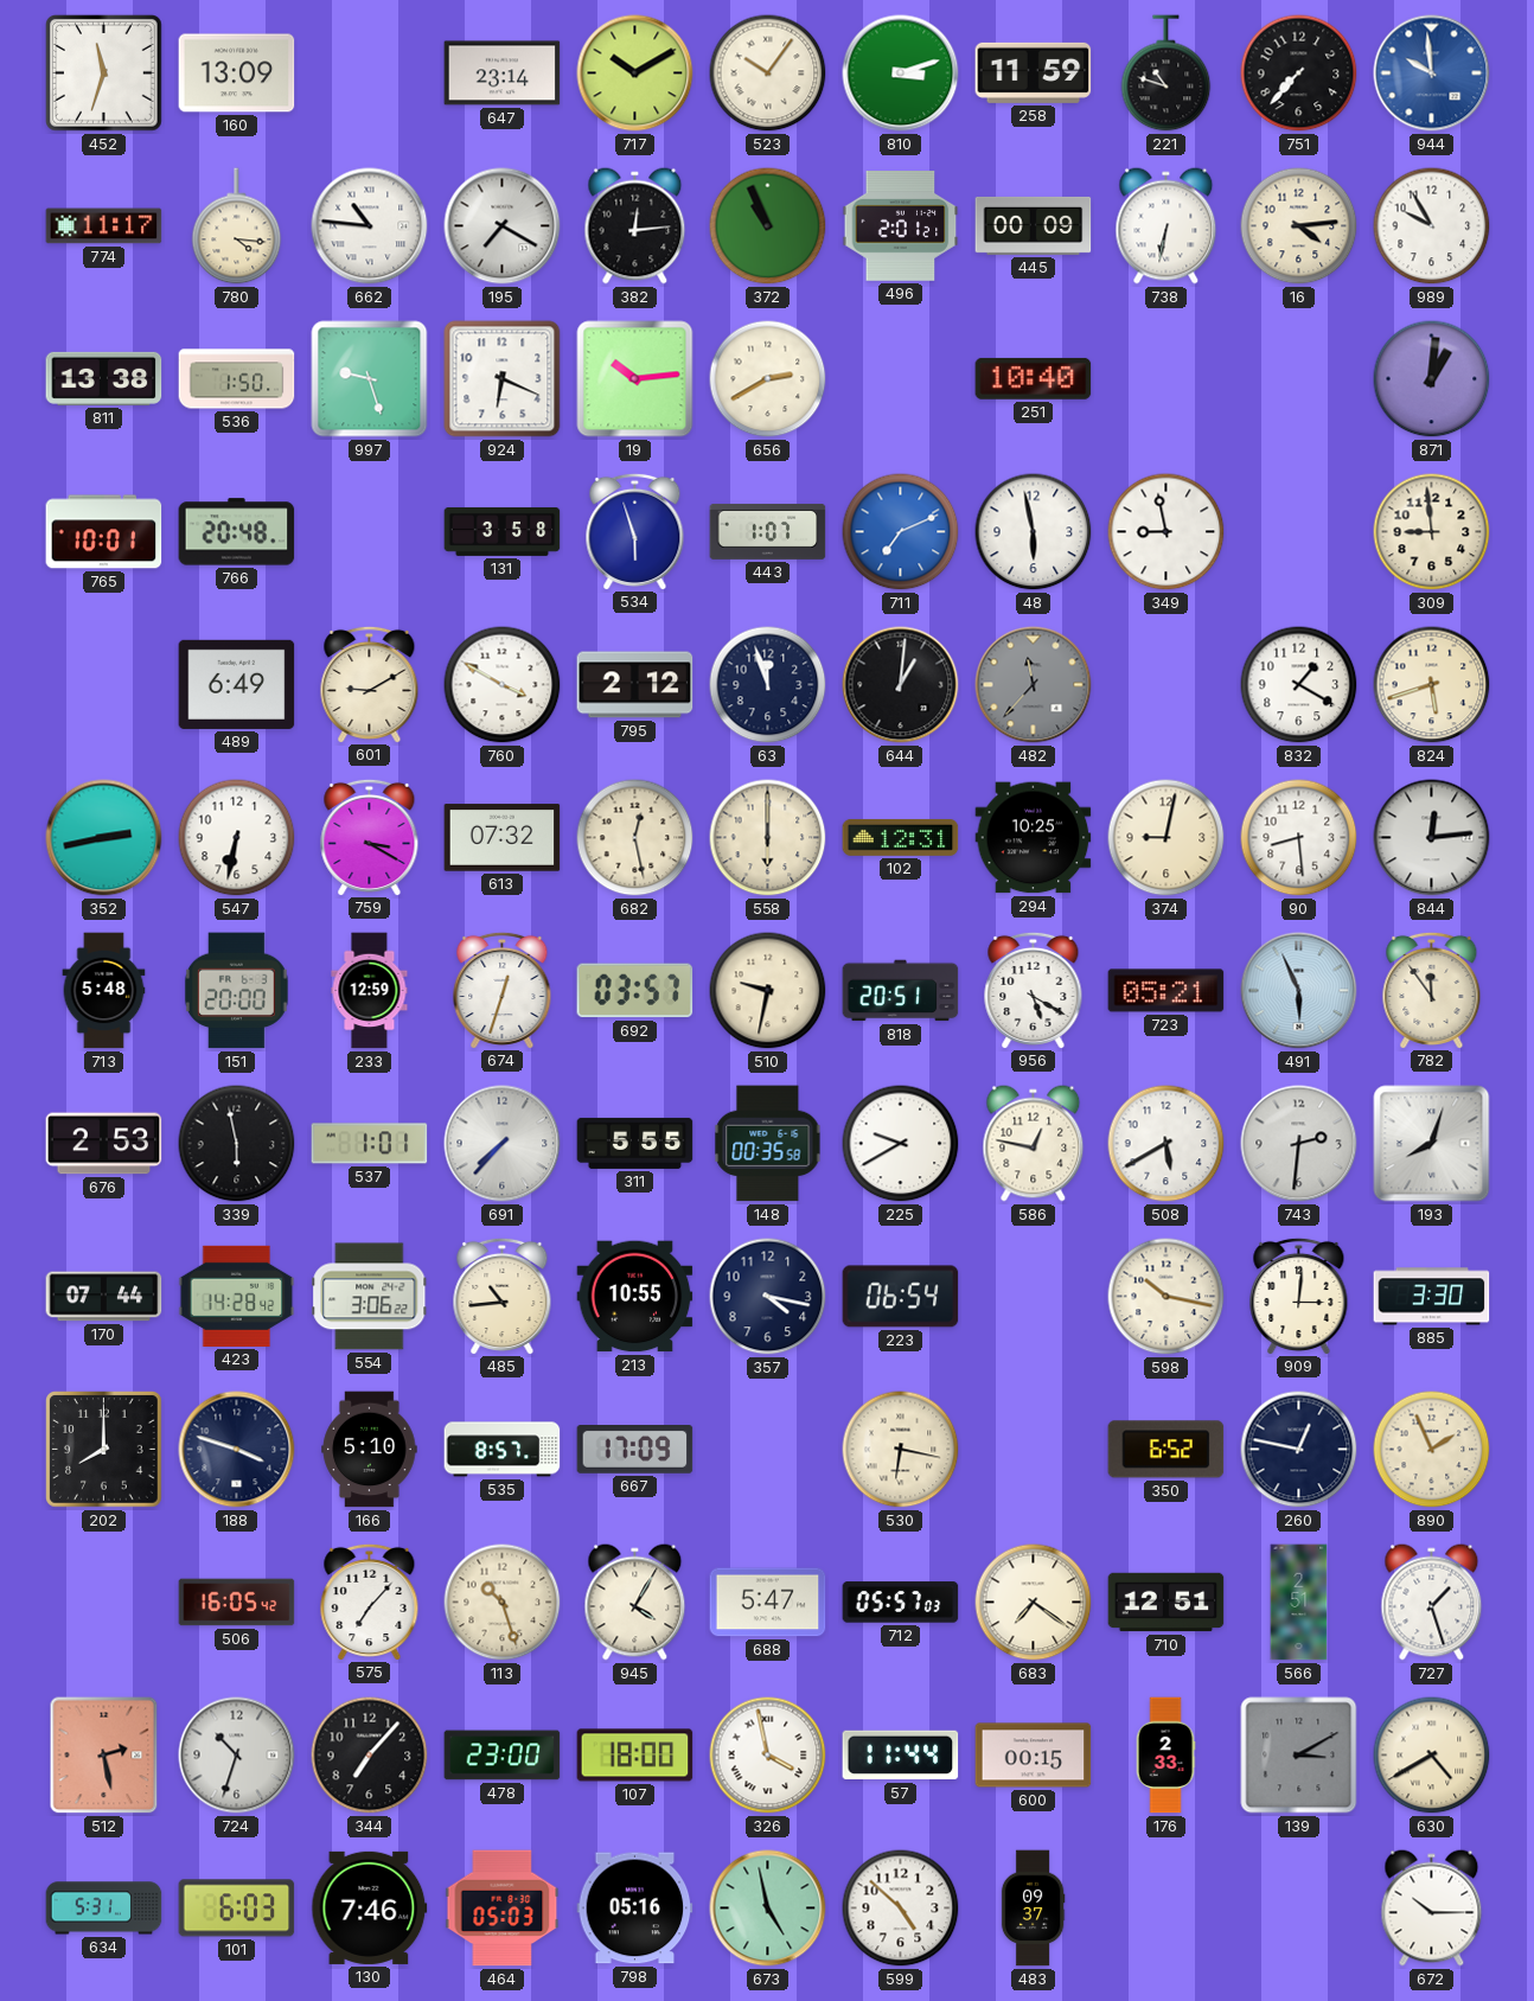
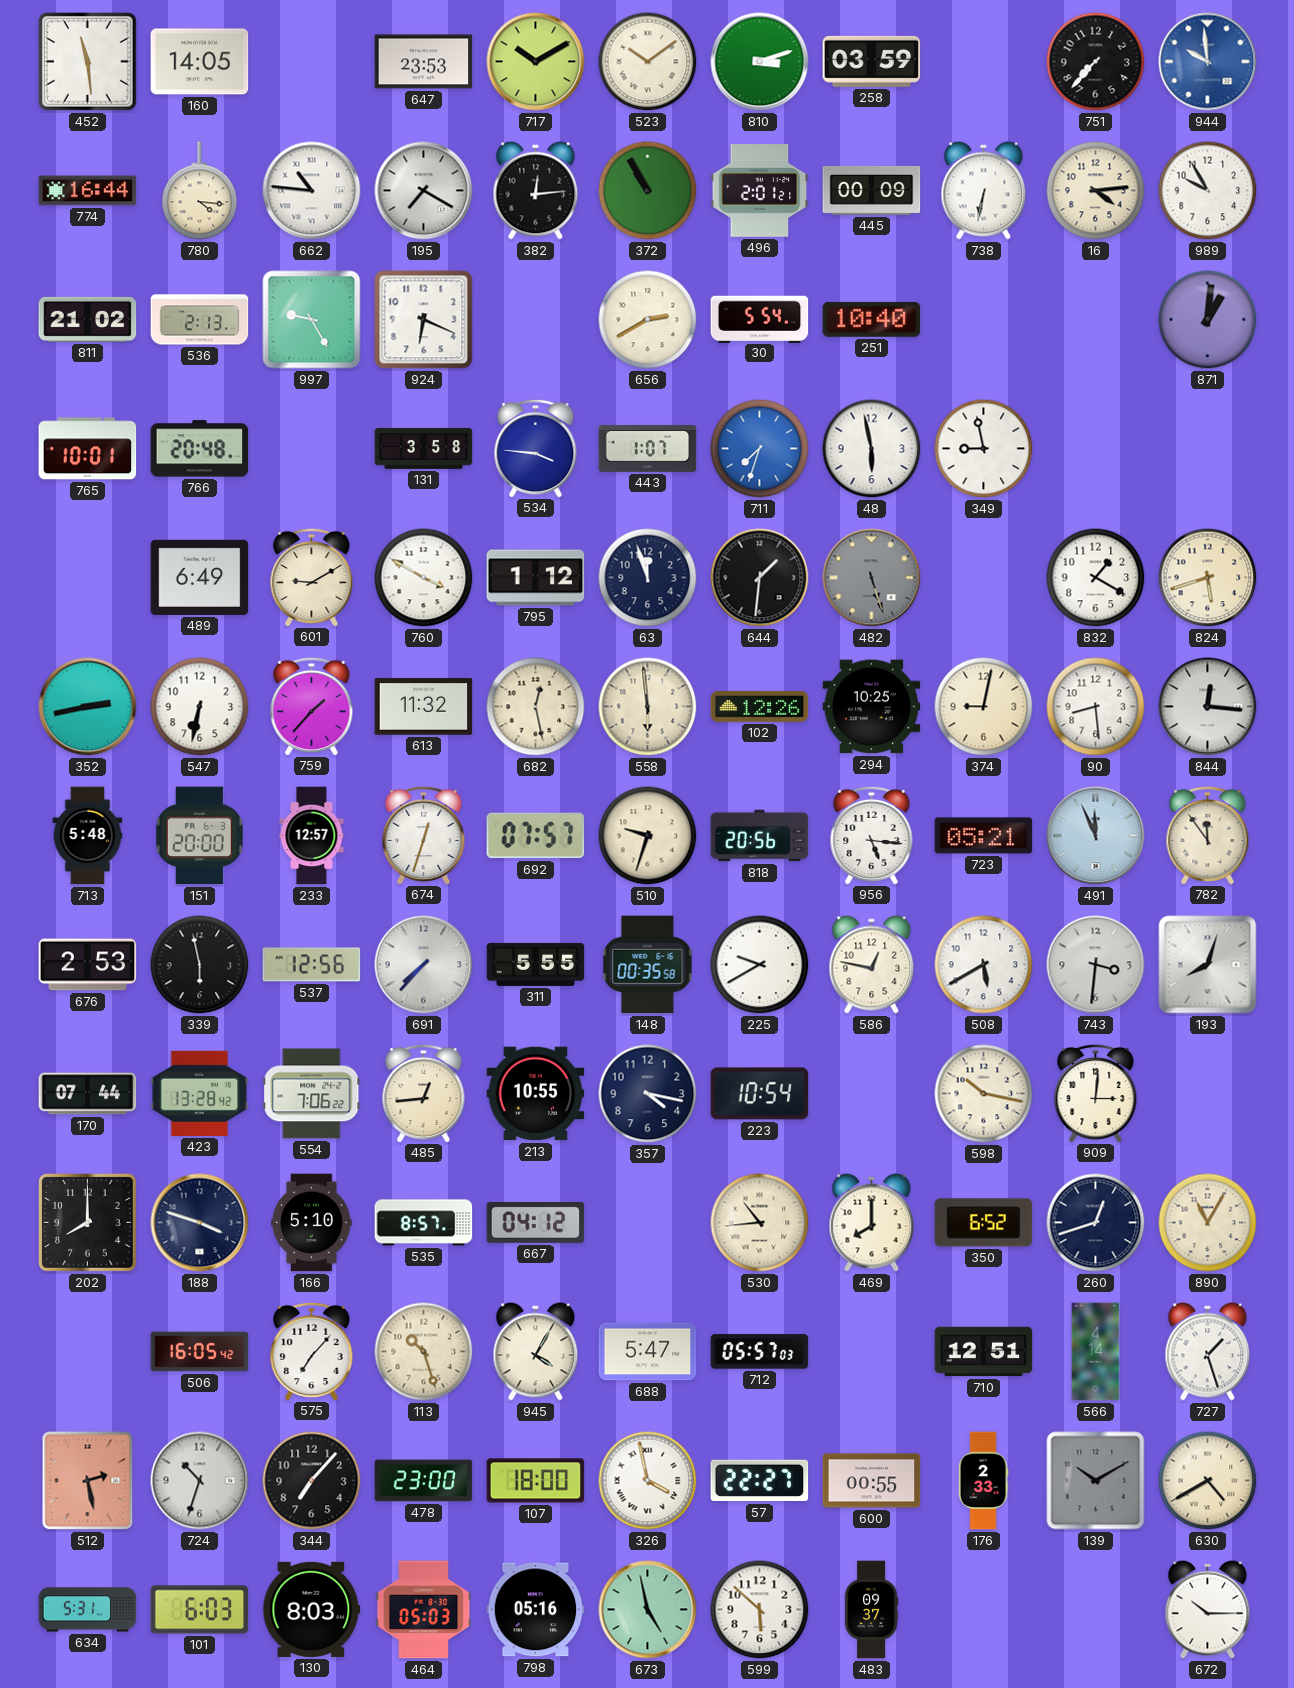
452: 11:33 -> 11:29 (88, 62)
160: 13:09 -> 14:05 (200, 62)
647: 23:14 -> 23:53 (424, 62)
523: 10:06 -> 10:09 (648, 62)
258: 11:59 -> 03:59 (872, 61)
221: 10:48 -> none (1167, 73)
774: 11:17 -> 16:44 (88, 191)
372: 10:56 -> 10:55 (648, 191)
811: 13:38 -> 21:02 (88, 319)
536: 1:50 -> 2:13 (200, 320)
997: 9:27 -> 9:25 (312, 320)
19: 10:14 -> none (635, 379)
30: none -> 5:54 (760, 319)
534: 5:57 -> 3:46 (536, 448)
711: 7:11 -> 7:33 (760, 449)
309: 8:59 -> none (1432, 532)
795: 2:12 -> 1:12 (536, 578)
644: 1:01 -> 1:31 (760, 578)
482: 11:37 -> 5:27 (872, 578)
759: 3:20 -> 1:37 (312, 706)
613: 07:32 -> 11:32 (424, 707)
558: 6:00 -> 5:59 (648, 707)
102: 12:31 -> 12:26 (760, 706)
844: 12:14 -> 12:16 (1208, 707)
233: 12:59 -> 12:57 (312, 836)
692: 03:57 -> 07:57 (536, 836)
510: 9:32 -> 9:33 (648, 836)
818: 20:51 -> 20:56 (760, 836)
956: 5:20 -> 5:16 (872, 835)
491: 5:56 -> 11:56 (1096, 836)
537: 1:01 -> 12:56 (312, 965)
743: 2:31 -> 3:31 (1096, 965)
423: 14:28 -> 13:28 (200, 1093)
554: 3:06 -> 7:06 (312, 1094)
485: 10:44 -> 12:44 (424, 1093)
223: 06:54 -> 10:54 (760, 1094)
885: 3:30 -> none (1432, 1297)
667: 17:09 -> 04:12 (536, 1223)
530: 6:17 -> 10:44 (760, 1223)
469: none -> 8:00 (872, 1223)
260: 12:47 -> 12:42 (1096, 1223)
890: 1:56 -> 11:05 (1208, 1223)
683: 7:21 -> none (1034, 1603)
566: 2:51 -> 4:14 (1096, 1352)
57: 11:44 -> 22:27 (760, 1481)
600: 00:15 -> 00:55 (872, 1481)
139: 3:10 -> 10:10 (1096, 1481)
130: 7:46 -> 8:03 (312, 1609)
599: 4:52 -> 5:52 (760, 1610)
